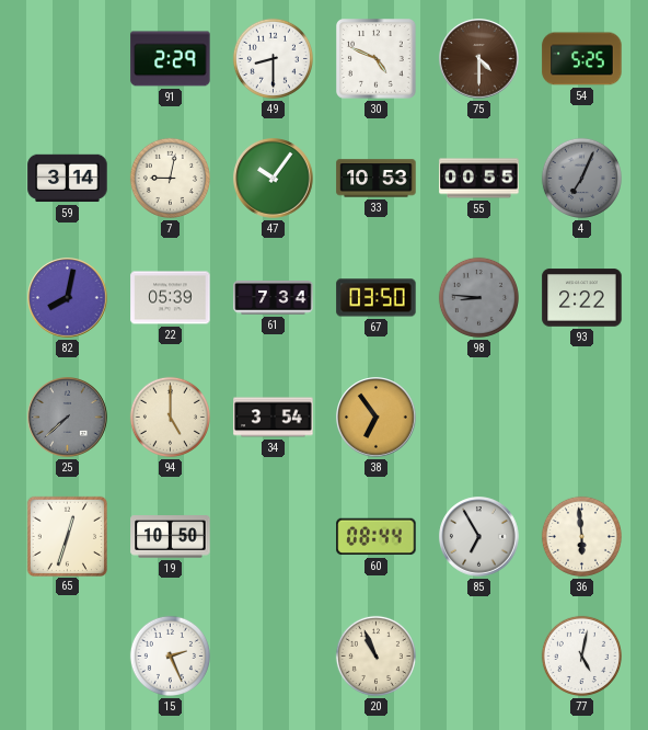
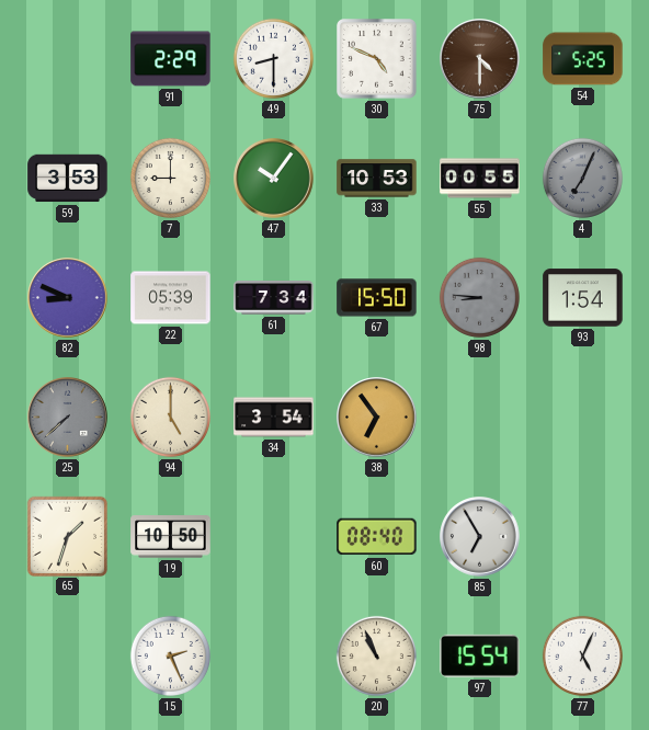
59: 3:14 -> 3:53 (68, 179)
7: 9:02 -> 9:00 (170, 178)
82: 8:02 -> 8:49 (68, 298)
67: 03:50 -> 15:50 (377, 298)
93: 2:22 -> 1:54 (583, 298)
65: 12:33 -> 1:33 (67, 536)
60: 08:44 -> 08:40 (377, 537)
36: 5:59 -> none (581, 536)
97: none -> 15:54 (480, 655)
77: 5:02 -> 5:04 (582, 655)
